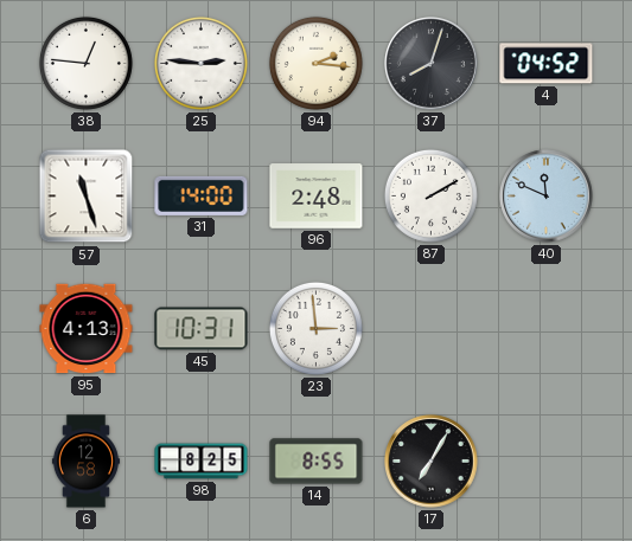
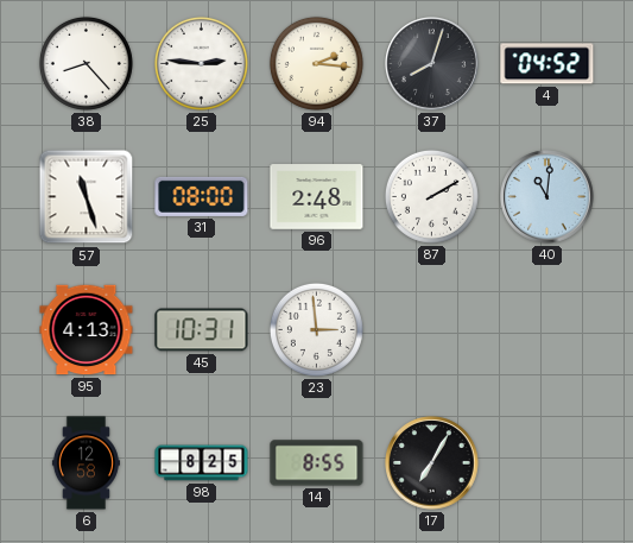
38: 12:46 -> 8:23 (86, 63)
31: 14:00 -> 08:00 (202, 196)
40: 11:49 -> 11:01 (547, 197)
